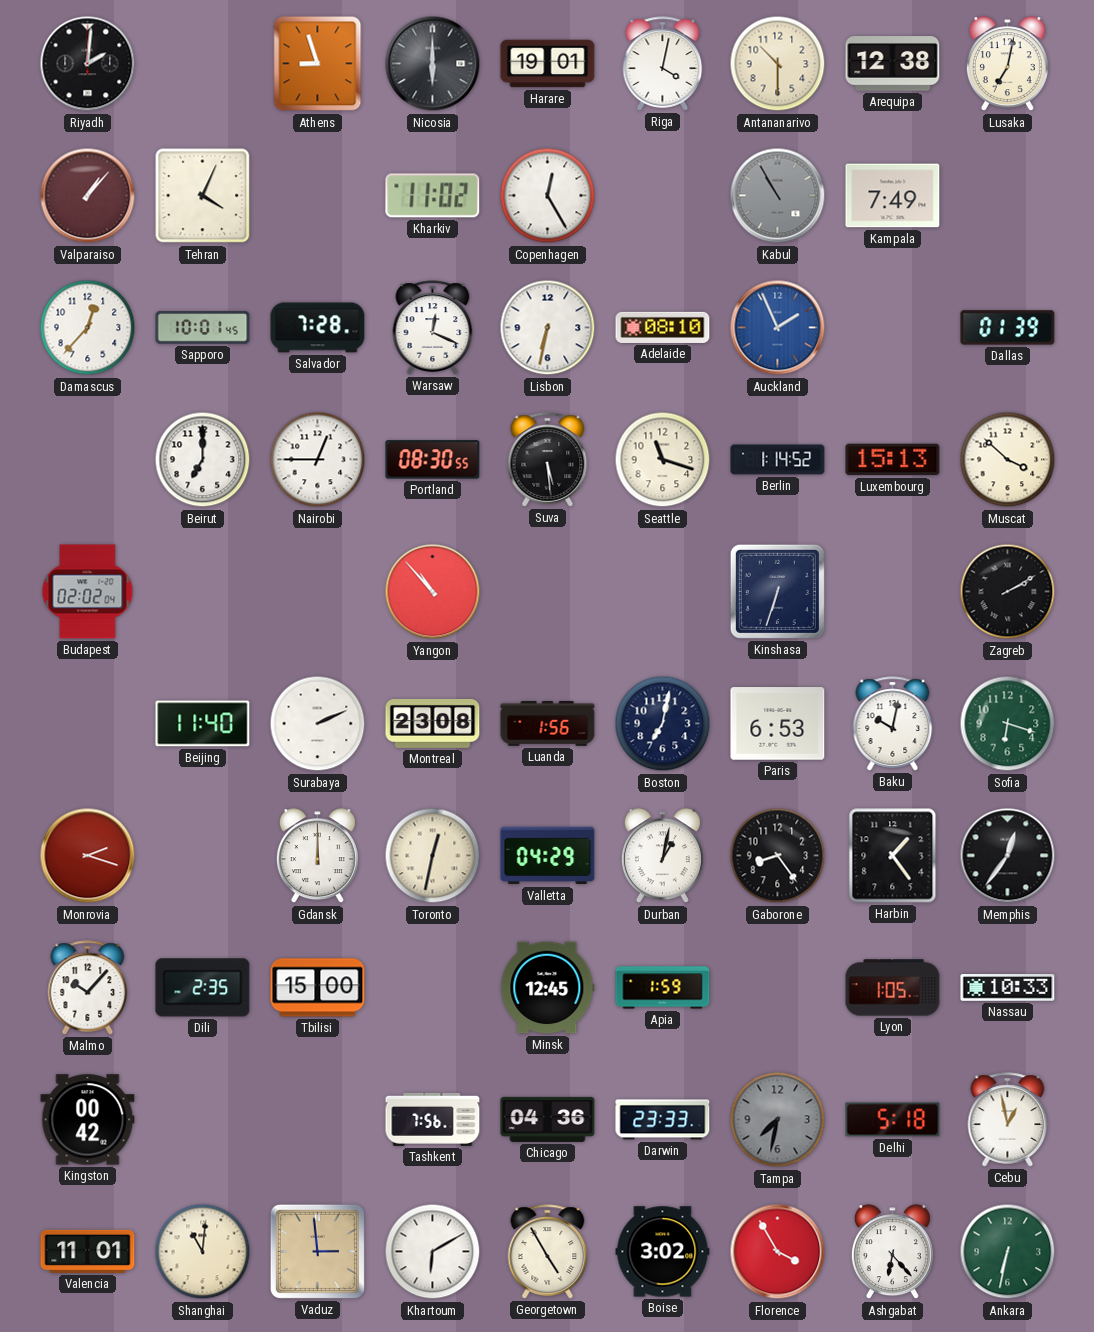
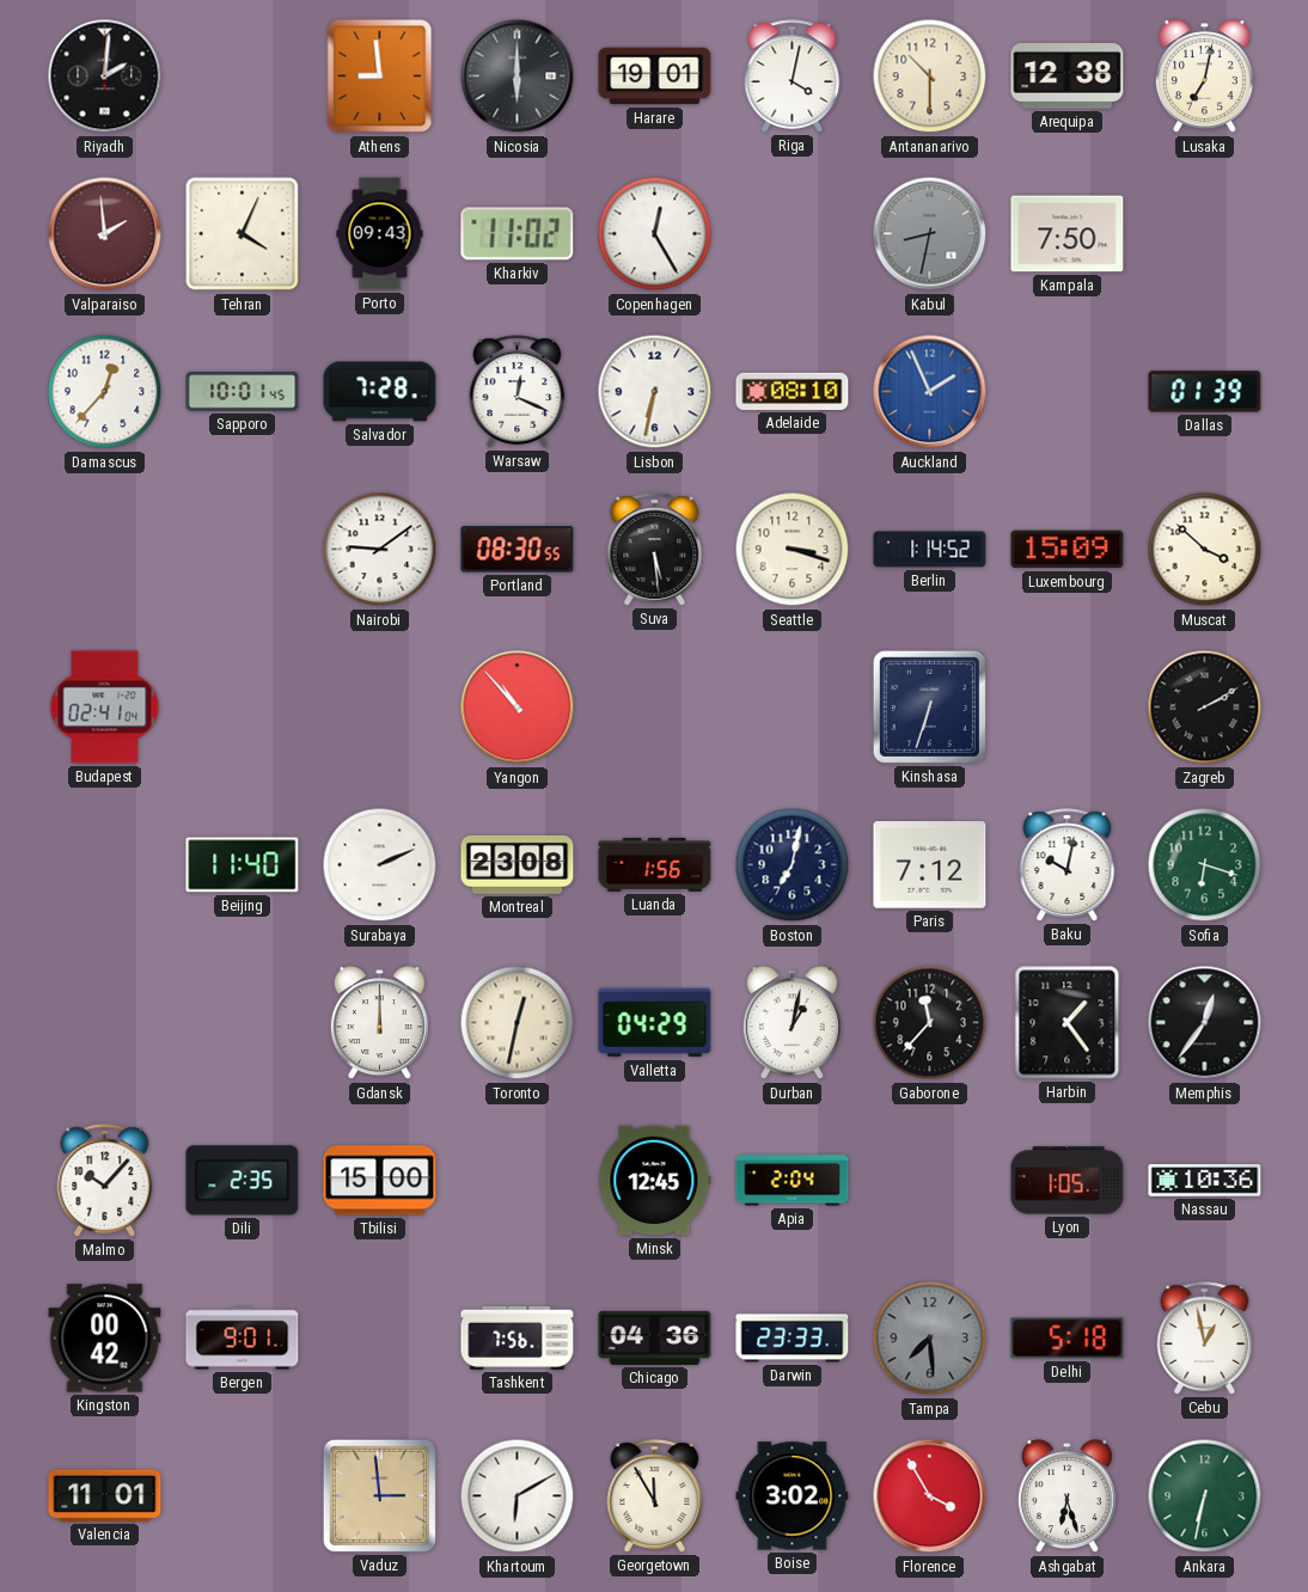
Athens: 8:57 -> 8:59 (380, 76)
Valparaiso: 1:07 -> 1:59 (105, 234)
Porto: none -> 09:43 (380, 234)
Kabul: 10:55 -> 8:32 (930, 234)
Kampala: 7:49 -> 7:50 (1068, 234)
Beirut: 7:00 -> none (203, 460)
Nairobi: 12:45 -> 9:09 (380, 550)
Seattle: 11:18 -> 3:18 (793, 550)
Luxembourg: 15:13 -> 15:09 (1068, 550)
Budapest: 02:02 -> 02:41 (105, 708)
Paris: 6:53 -> 7:12 (930, 865)
Monrovia: 2:18 -> none (88, 856)
Gaborone: 8:24 -> 11:37 (930, 1023)
Apia: 1:59 -> 2:04 (793, 1181)
Nassau: 10:33 -> 10:36 (1205, 1181)
Bergen: none -> 9:01 (243, 1339)
Tampa: 7:32 -> 7:29 (930, 1339)
Shanghai: 11:01 -> none (203, 1252)
Georgetown: 4:55 -> 11:55 (655, 1496)
Ashgabat: 6:23 -> 6:27 (1066, 1496)
